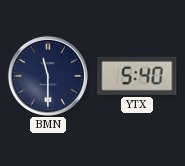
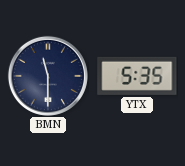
YTX: 5:40 -> 5:35 (137, 76)
